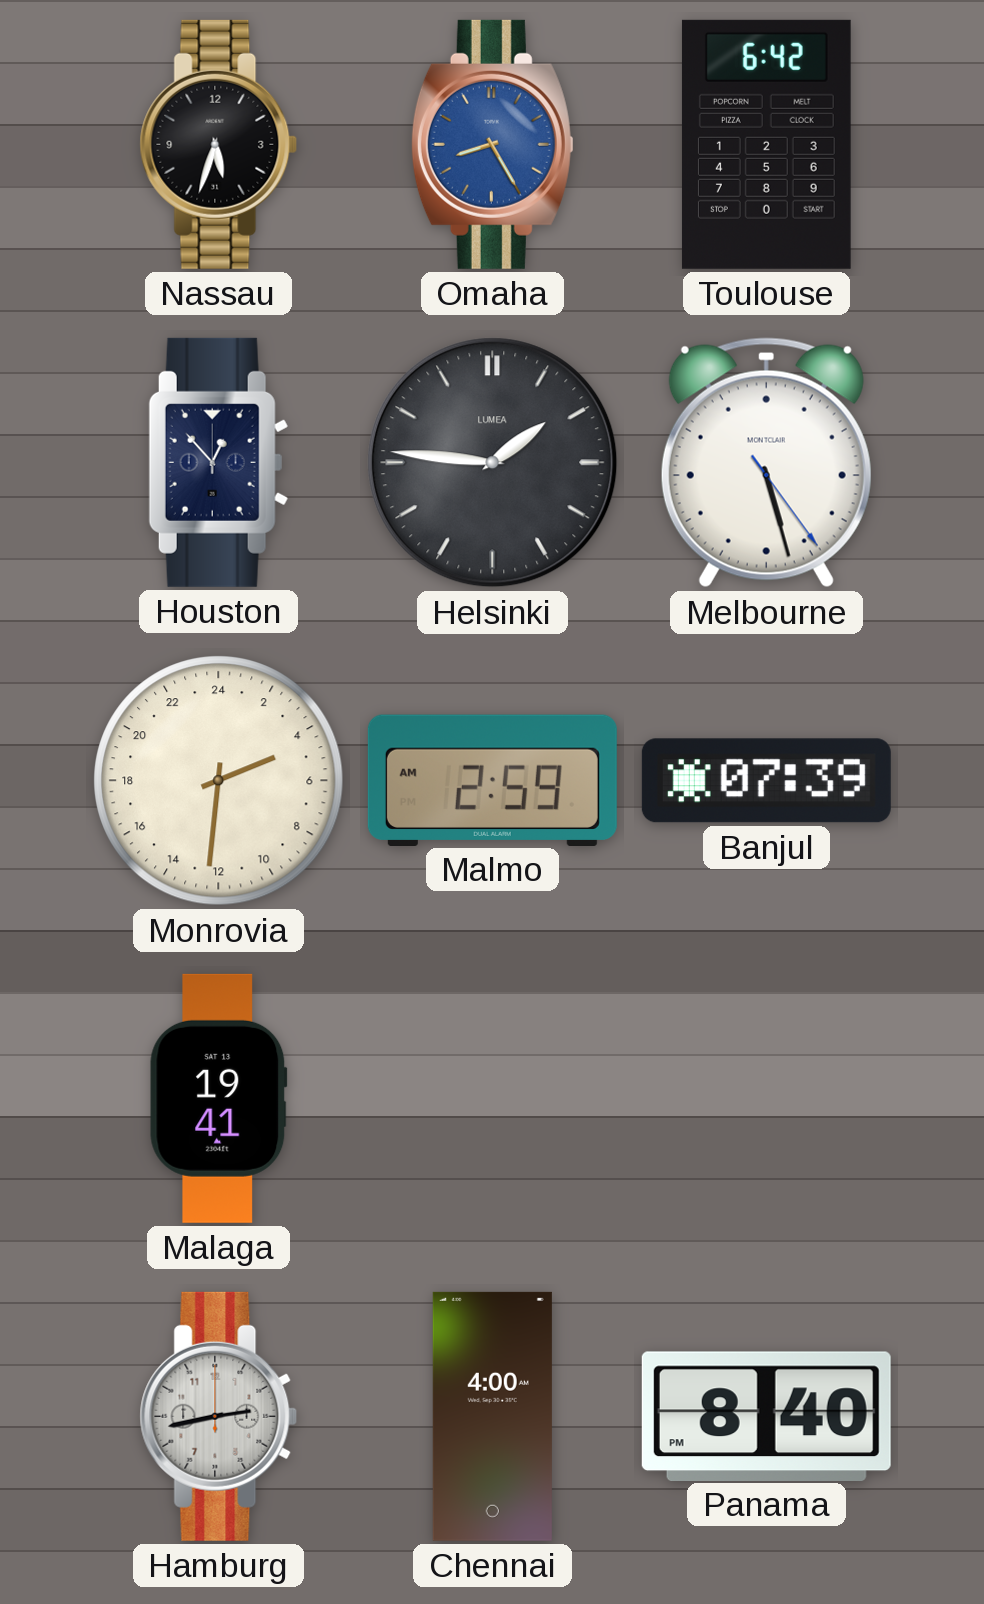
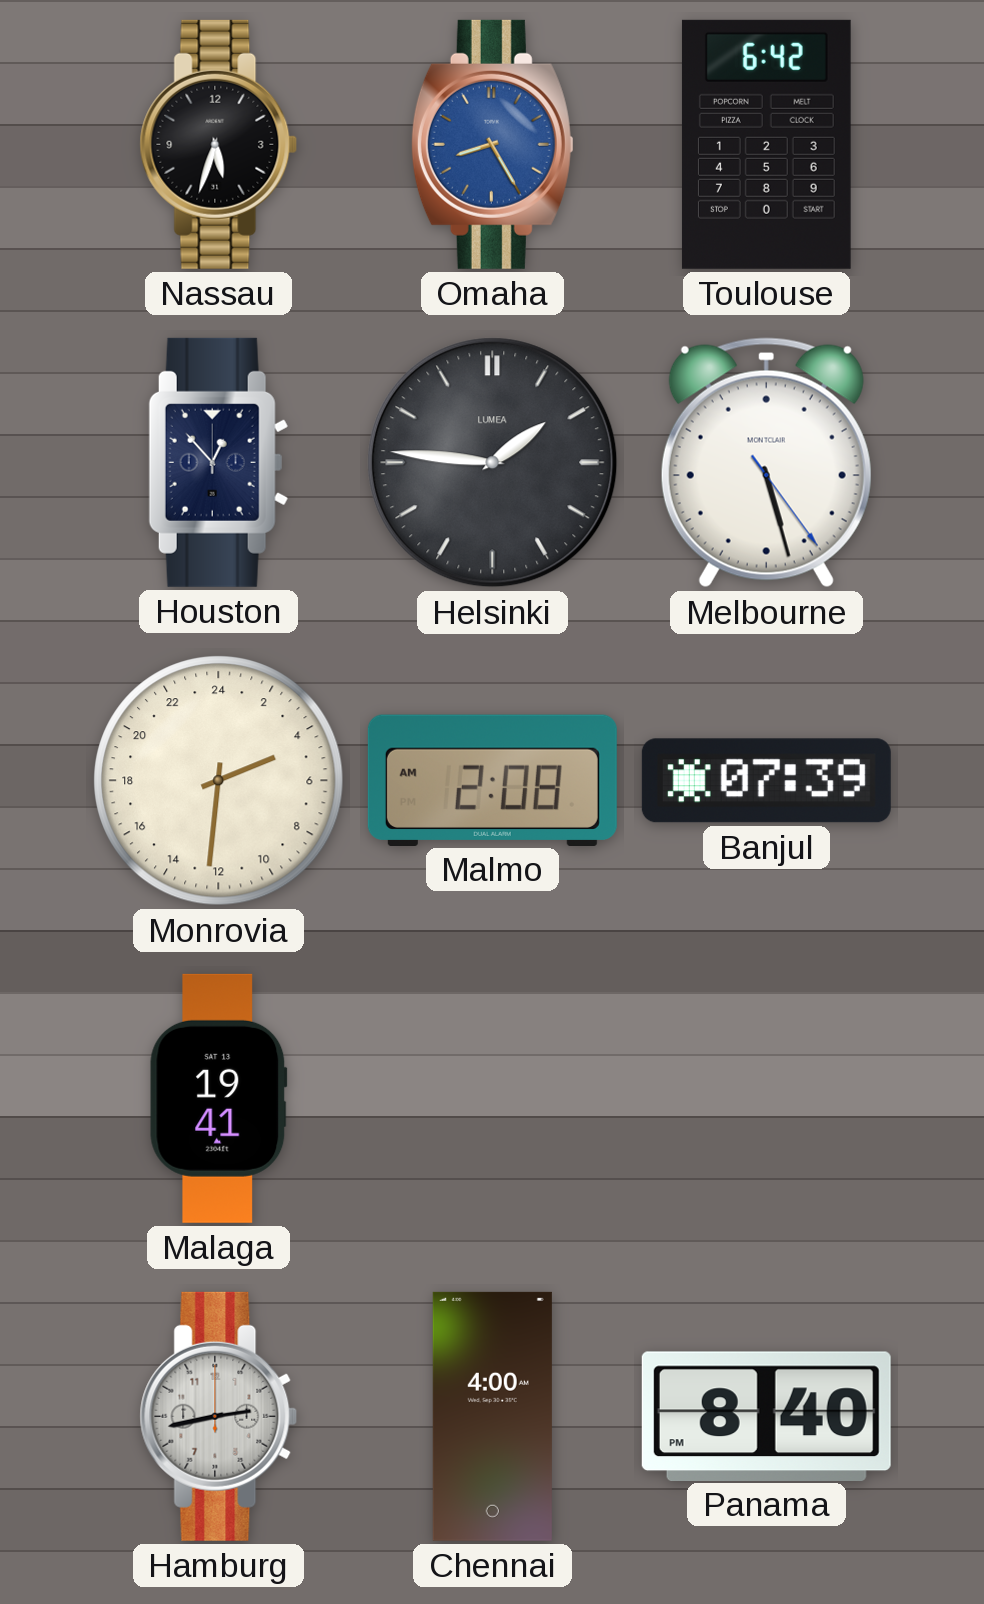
Malmo: 2:59 -> 2:08 (492, 780)
